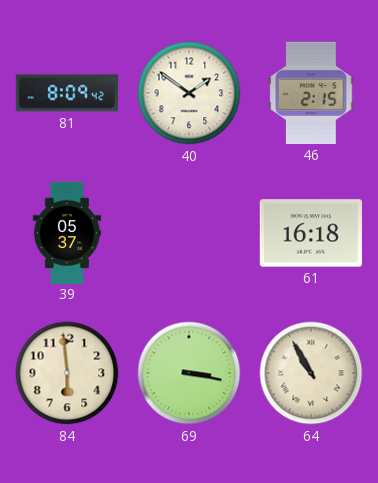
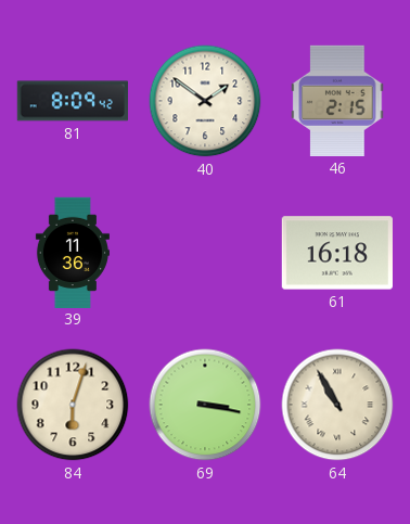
39: 05:37 -> 11:36 (73, 252)
84: 5:59 -> 6:03 (73, 405)
